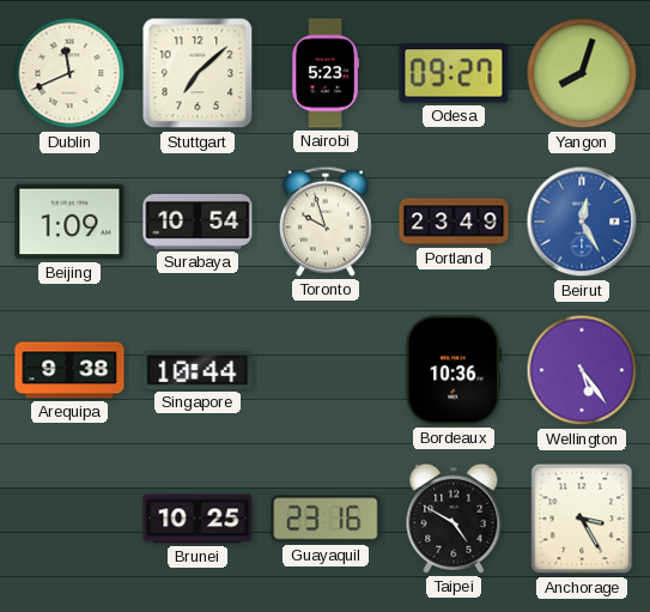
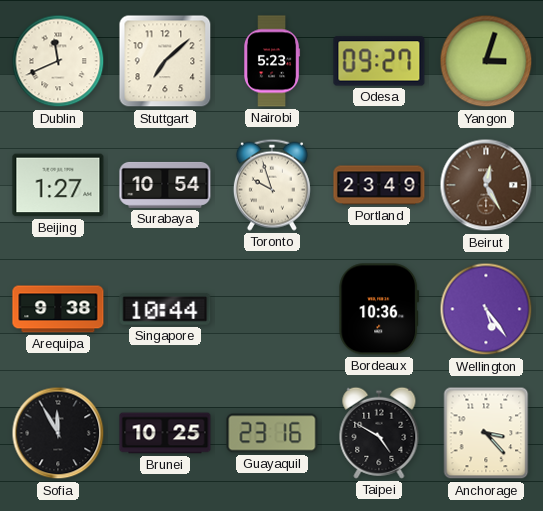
Yangon: 8:03 -> 3:03 (486, 61)
Beijing: 1:09 -> 1:27 (58, 185)
Beirut dial: blue -> brown (486, 185)
Sofia: none -> 11:55 (58, 433)
Anchorage: 3:25 -> 3:23 (486, 433)
